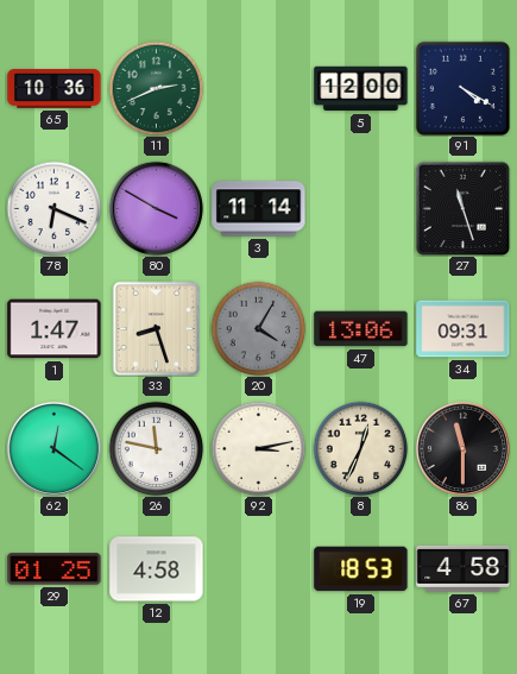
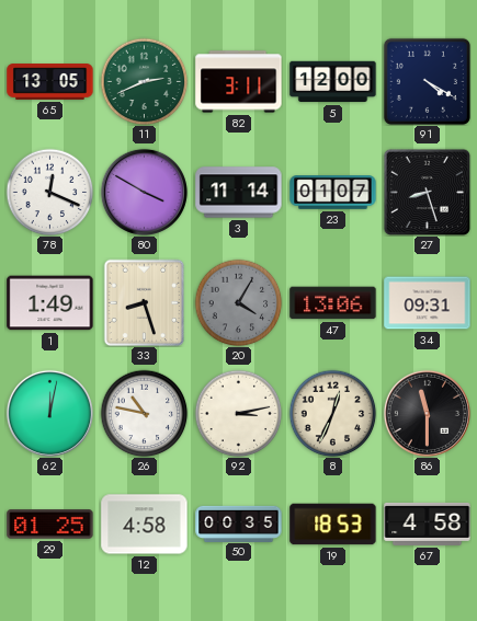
65: 10:36 -> 13:05 (50, 82)
82: none -> 3:11 (239, 82)
78: 6:19 -> 12:19 (49, 192)
23: none -> 01:07 (333, 193)
27: 11:27 -> 8:27 (427, 192)
1: 1:47 -> 1:49 (50, 303)
62: 12:21 -> 12:02 (49, 413)
26: 11:47 -> 10:47 (144, 413)
50: none -> 00:35 (239, 524)
